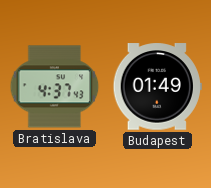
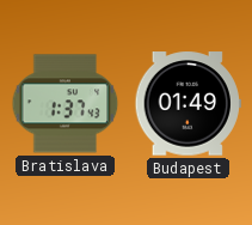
Bratislava: 4:37 -> 1:37 (66, 104)
